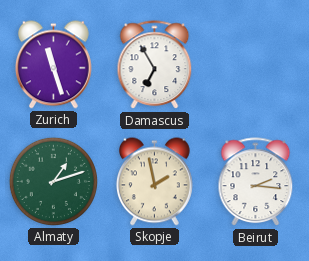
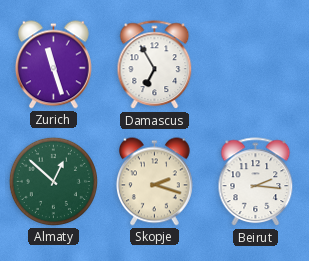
Almaty: 1:12 -> 12:52 (53, 181)
Skopje: 1:58 -> 2:18 (154, 182)
